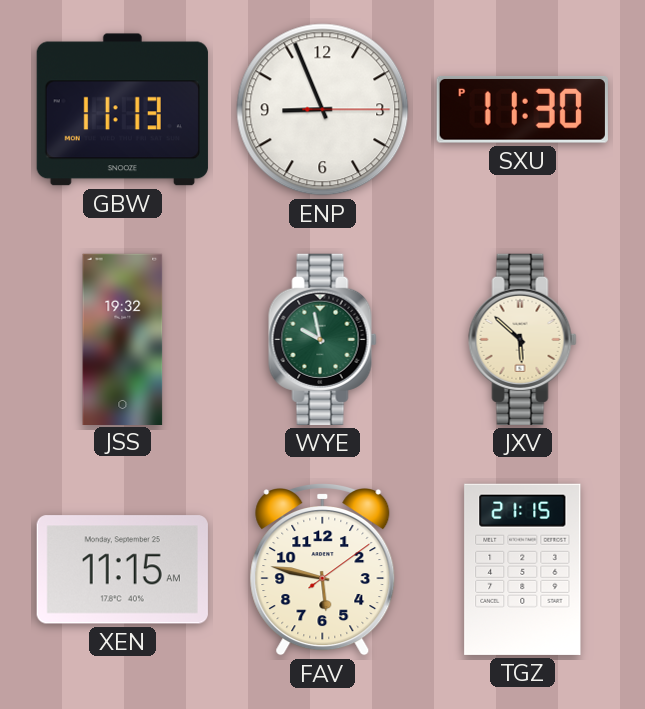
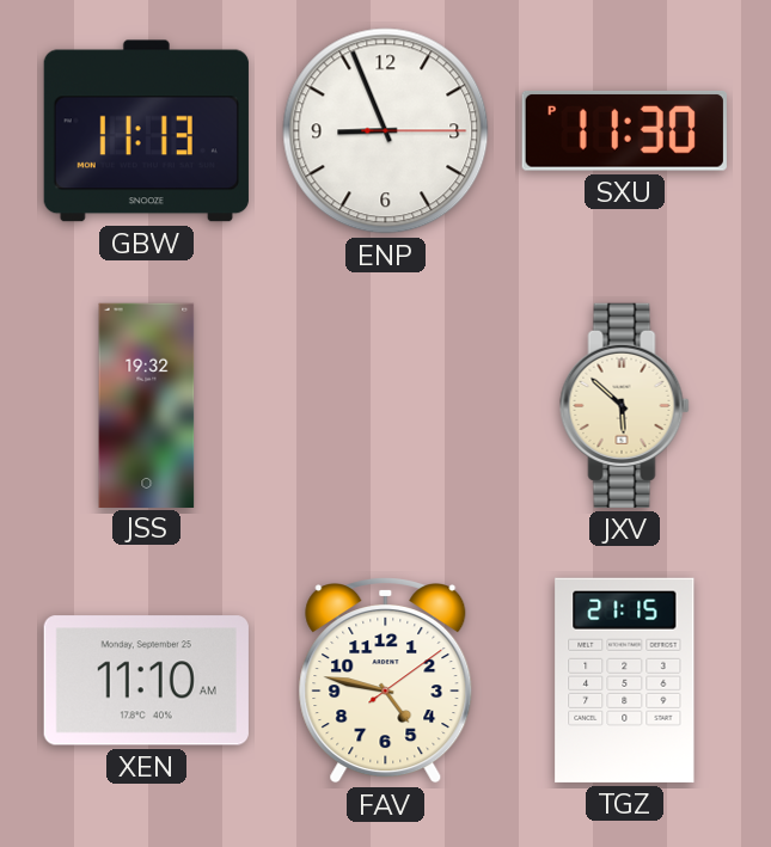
WYE: 9:58 -> none (323, 339)
XEN: 11:15 -> 11:10 (146, 681)
FAV: 5:47 -> 4:47 (386, 681)
